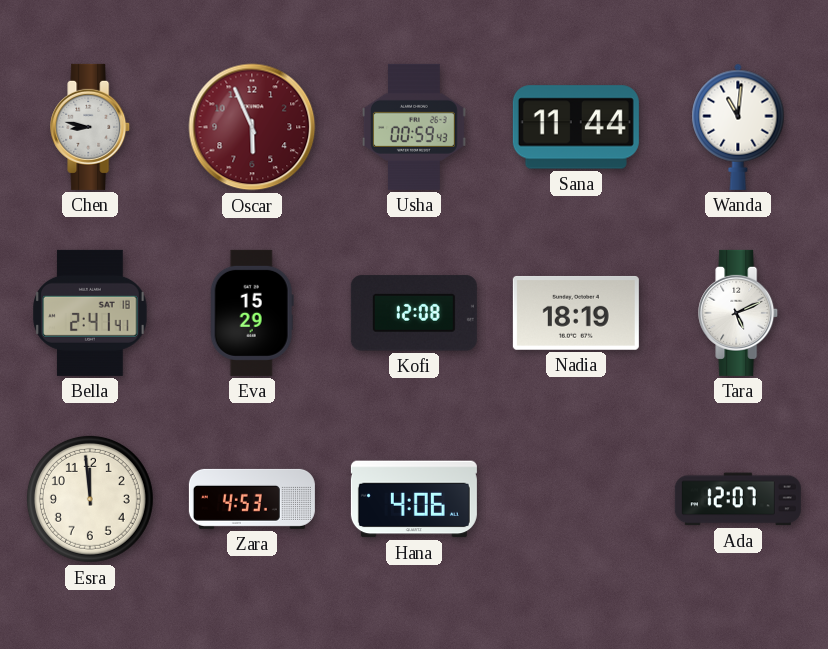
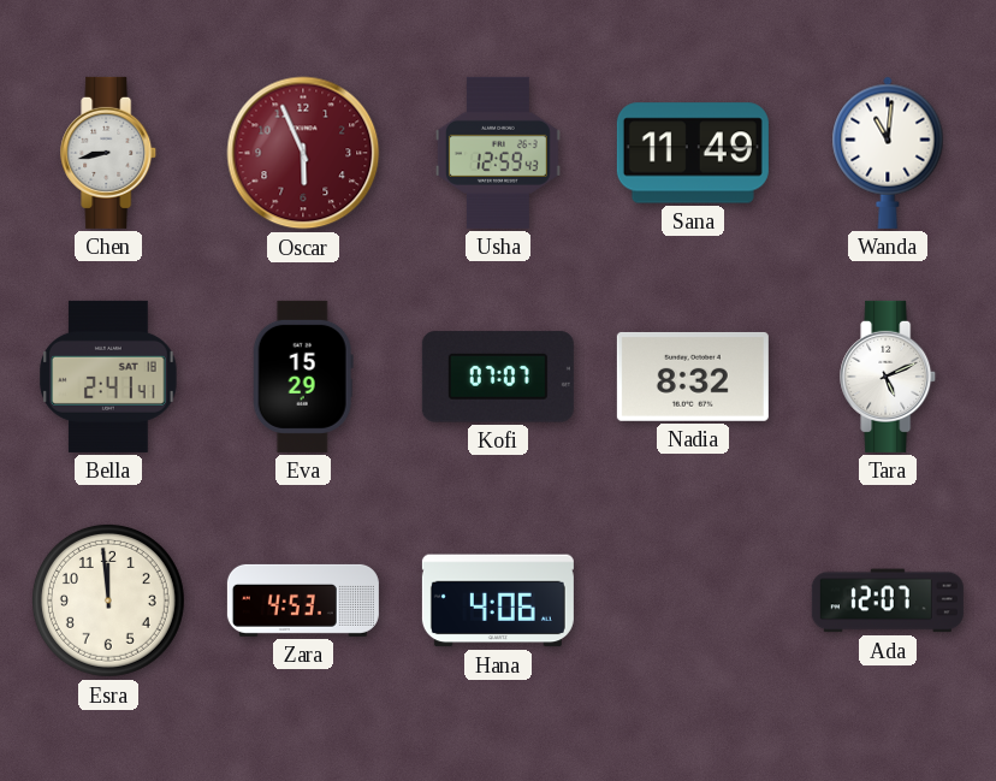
Chen: 8:47 -> 8:43 (109, 153)
Usha: 00:59 -> 12:59 (498, 153)
Sana: 11:44 -> 11:49 (693, 153)
Kofi: 12:08 -> 07:07 (498, 377)
Nadia: 18:19 -> 8:32 (693, 377)
